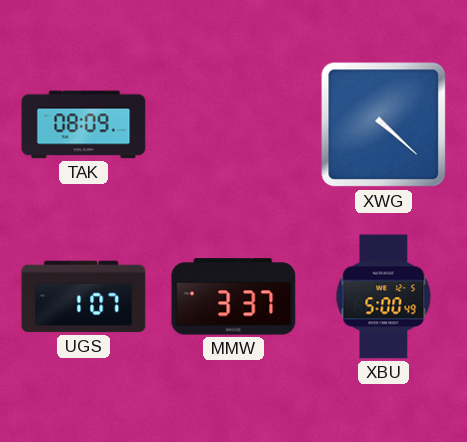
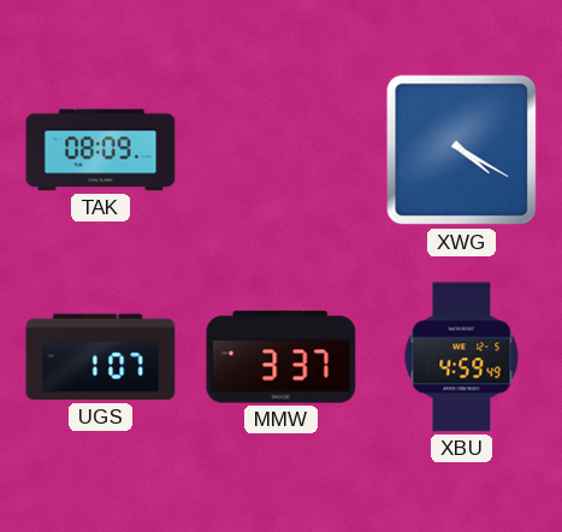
XWG: 4:22 -> 4:20 (462, 150)
XBU: 5:00 -> 4:59 (462, 357)
